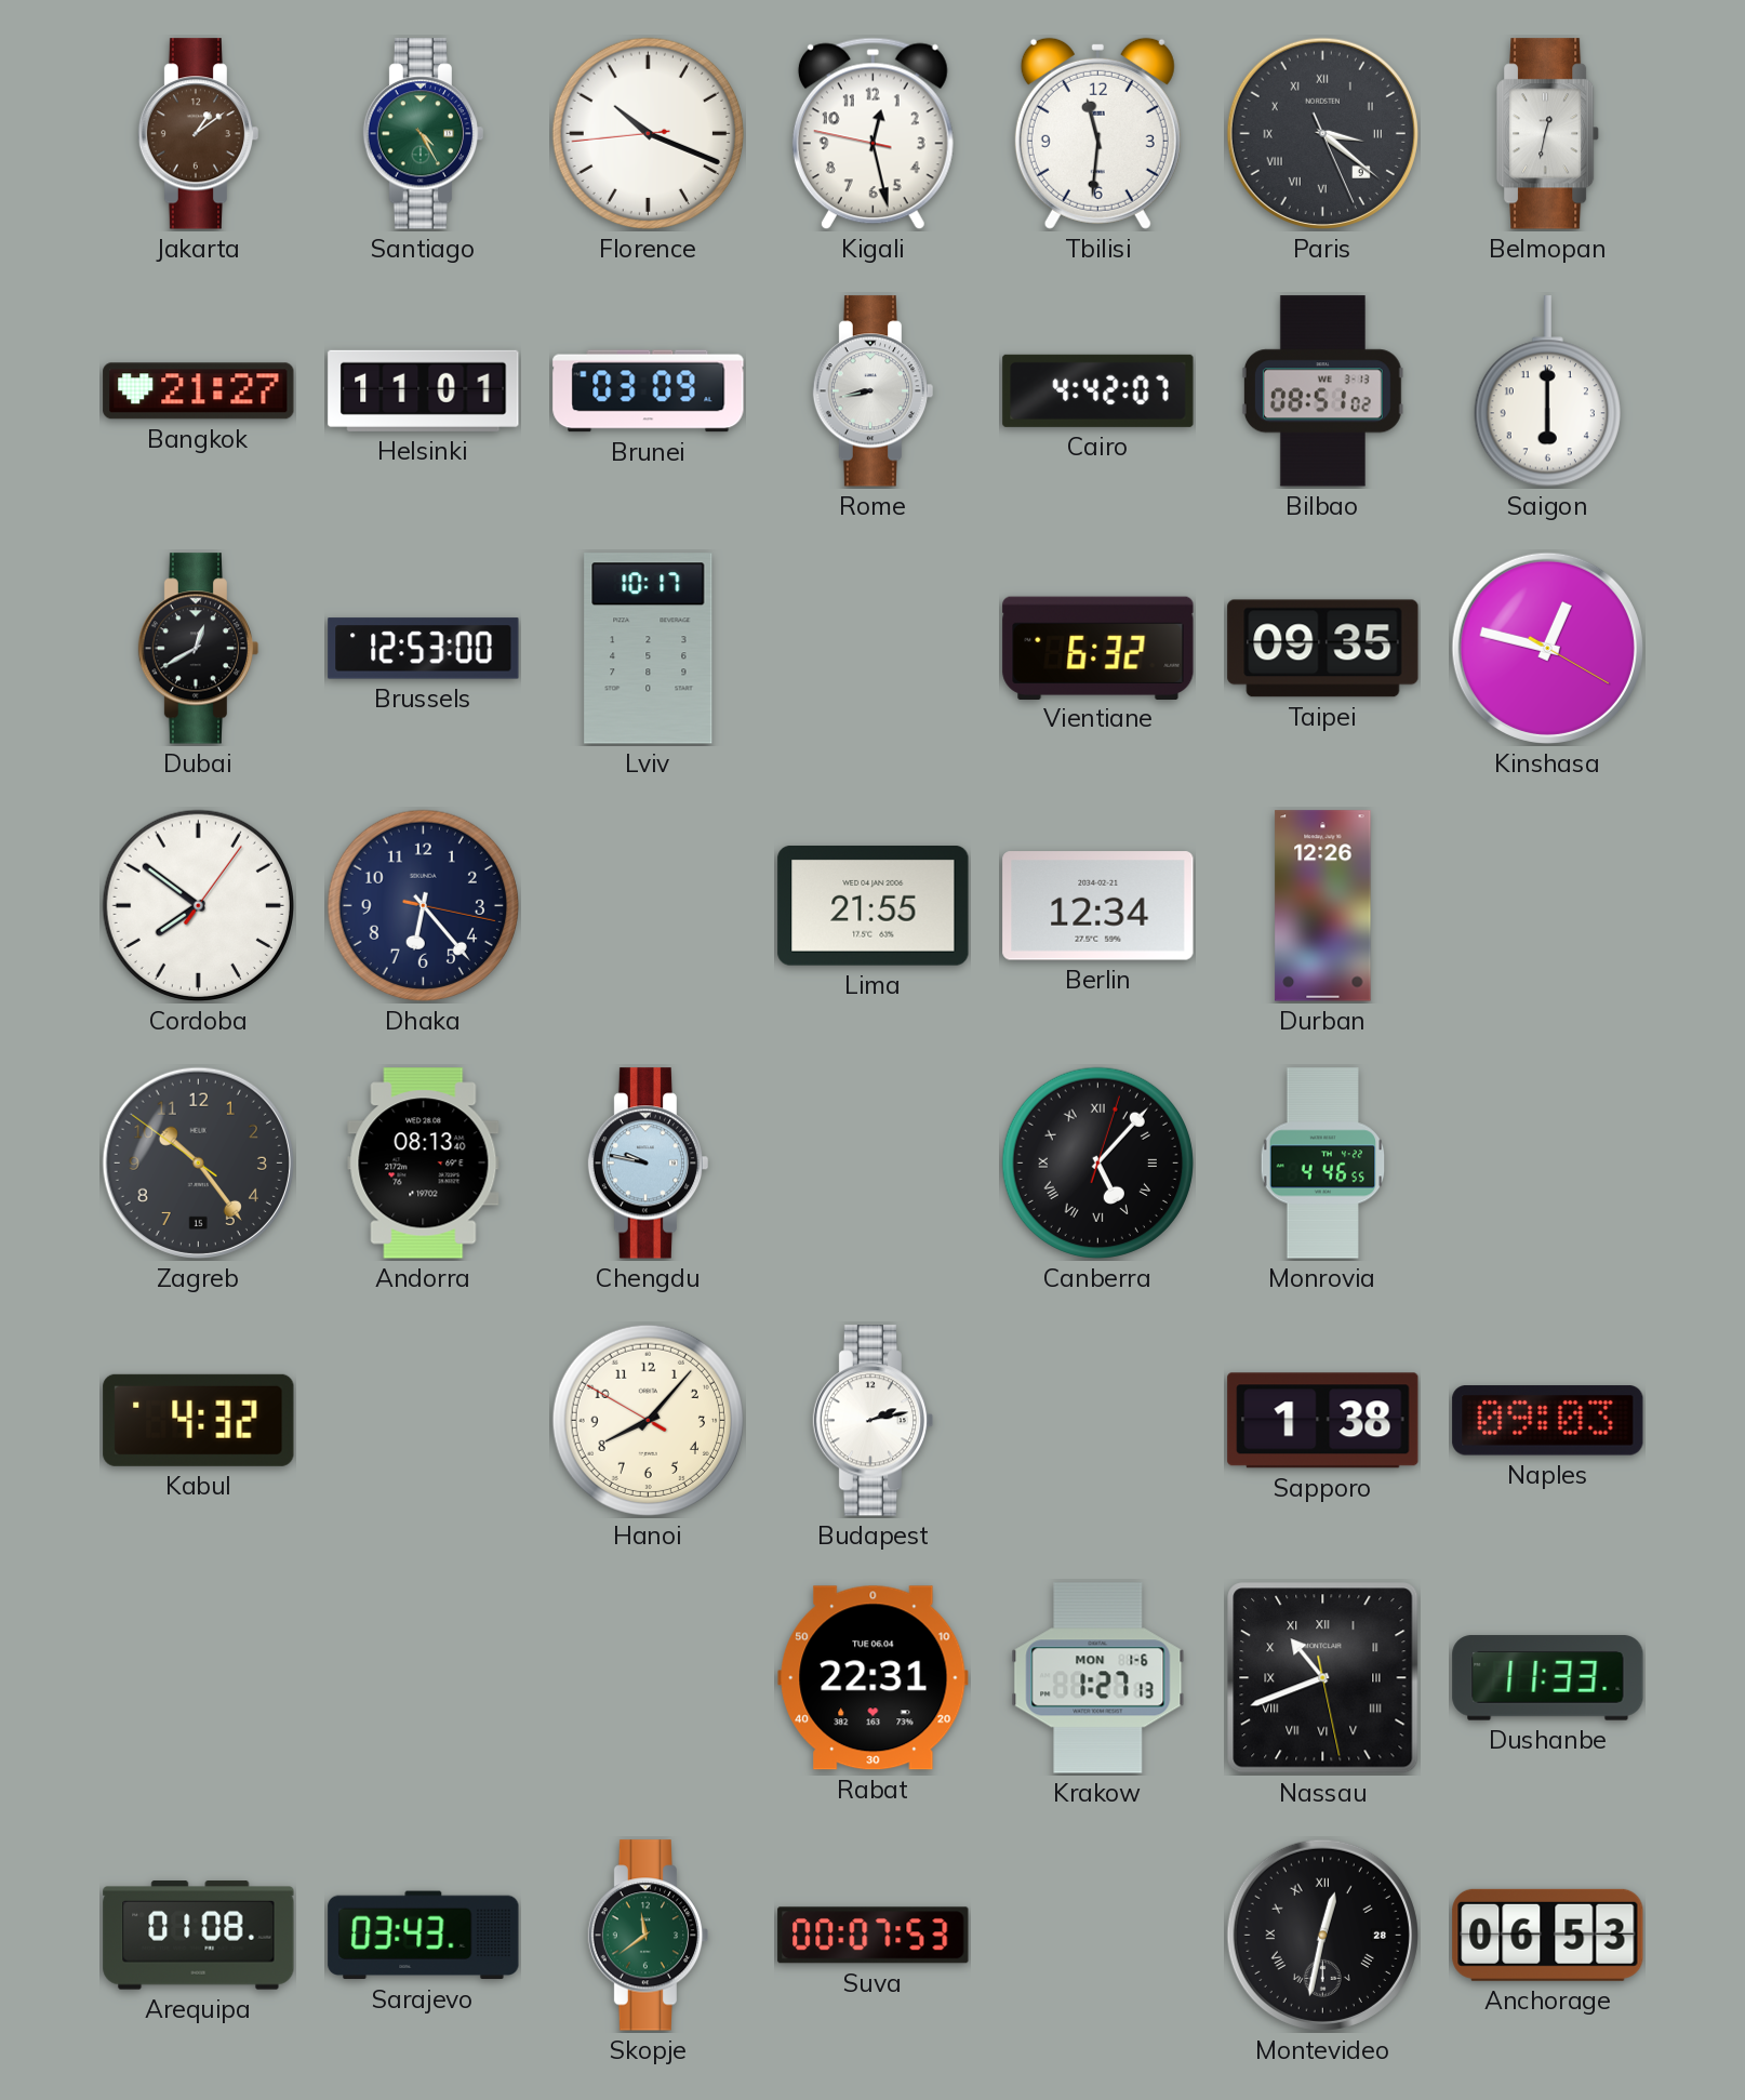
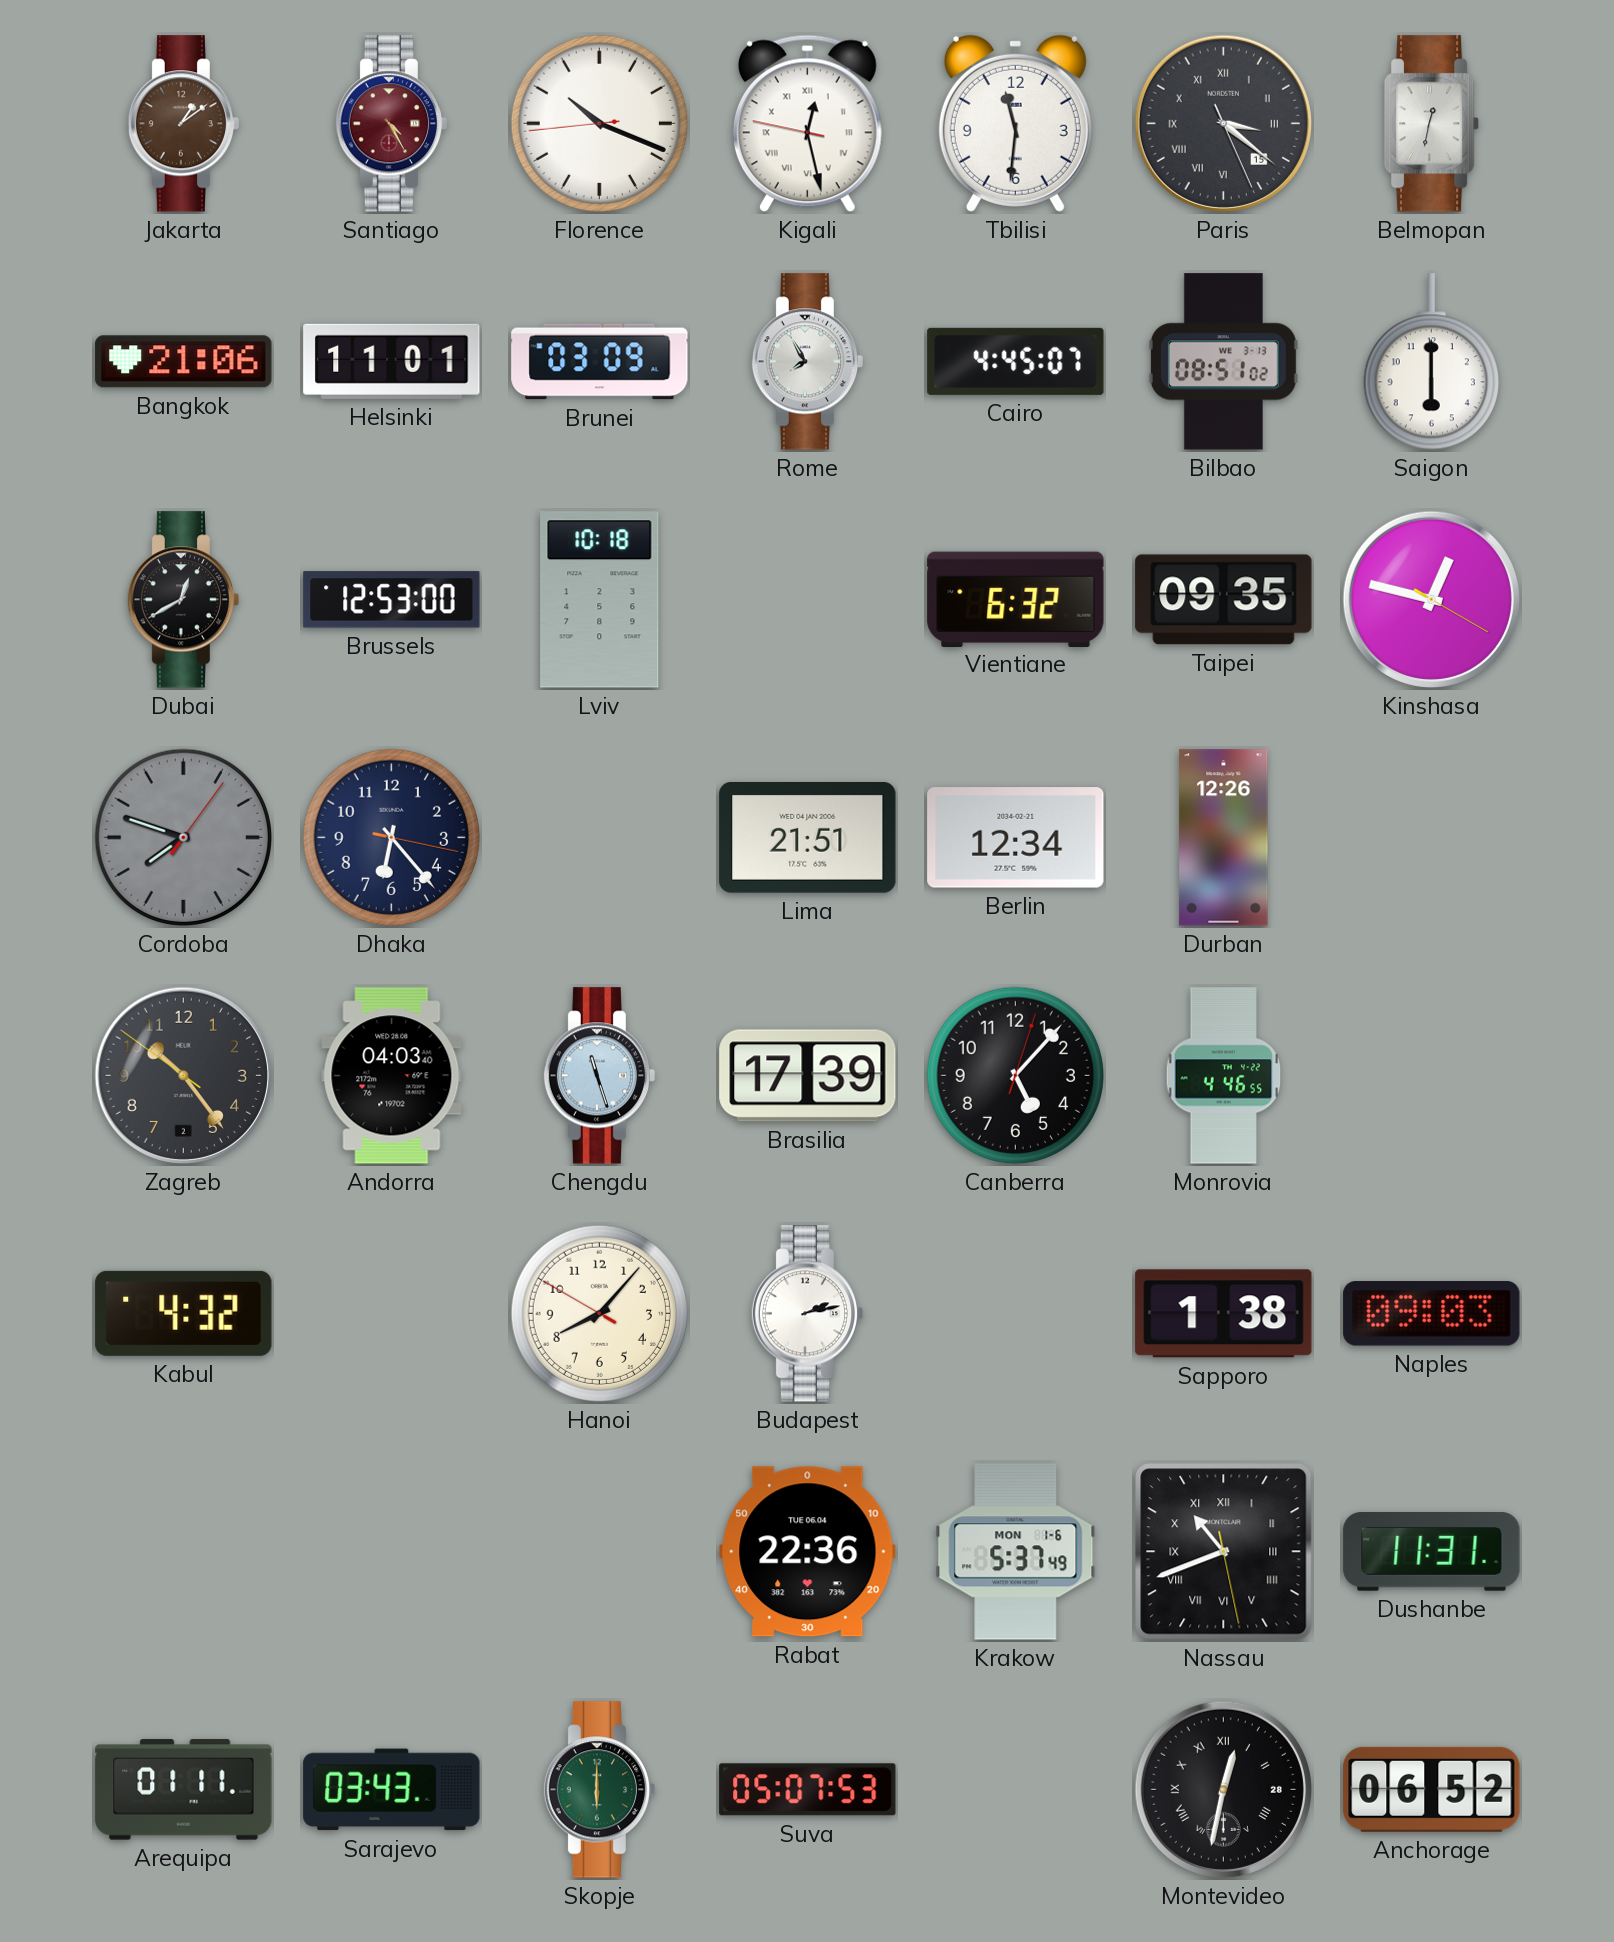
Santiago dial: green -> burgundy (392, 124)
Kigali numerals: Arabic -> Roman (807, 124)
Paris date: 9 -> 15 (1223, 123)
Bangkok: 21:27 -> 21:06 (184, 362)
Rome: 8:43 -> 7:55 (808, 362)
Cairo: 4:42 -> 4:45 (1016, 361)
Lviv: 10:17 -> 10:18 (600, 600)
Cordoba: 7:51 -> 7:48 (183, 837)
Cordoba dial: white -> grey (183, 837)
Lima: 21:55 -> 21:51 (808, 838)
Zagreb date: 15 -> 2 (183, 1075)
Andorra: 08:13 -> 04:03 (392, 1076)
Chengdu: 9:47 -> 11:27 (600, 1076)
Brasilia: none -> 17:39 (808, 1076)
Canberra numerals: Roman -> Arabic (1015, 1075)
Rabat: 22:31 -> 22:36 (808, 1552)
Krakow: 1:27 -> 5:37 (1016, 1552)
Dushanbe: 11:33 -> 11:31 (1432, 1552)
Arequipa: 01:08 -> 01:11 (184, 1790)
Skopje: 11:39 -> 6:00 (600, 1790)
Suva: 00:07 -> 05:07 (808, 1790)
Anchorage: 06:53 -> 06:52 (1432, 1789)
